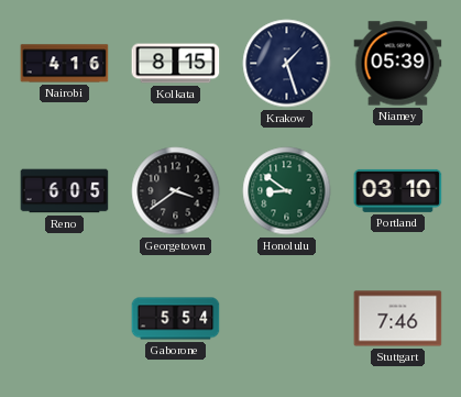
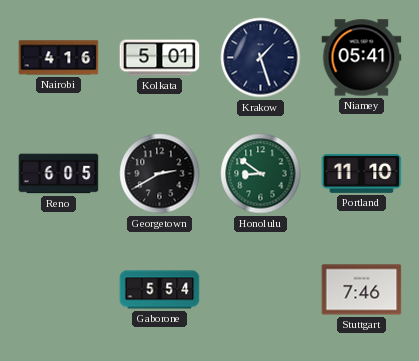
Kolkata: 8:15 -> 5:01 (160, 58)
Niamey: 05:39 -> 05:41 (362, 58)
Georgetown: 3:39 -> 2:40 (160, 174)
Portland: 03:10 -> 11:10 (362, 173)
